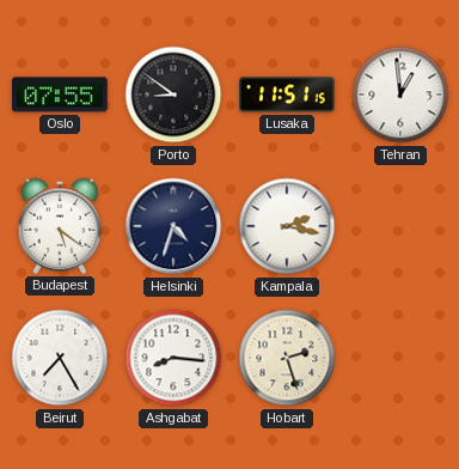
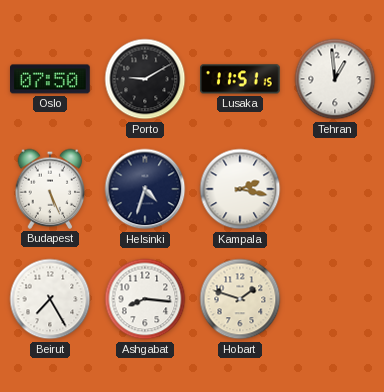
Oslo: 07:55 -> 07:50 (51, 79)
Porto: 8:51 -> 9:10 (145, 79)
Budapest: 5:21 -> 5:26 (50, 189)
Hobart: 2:27 -> 1:48 (240, 299)
